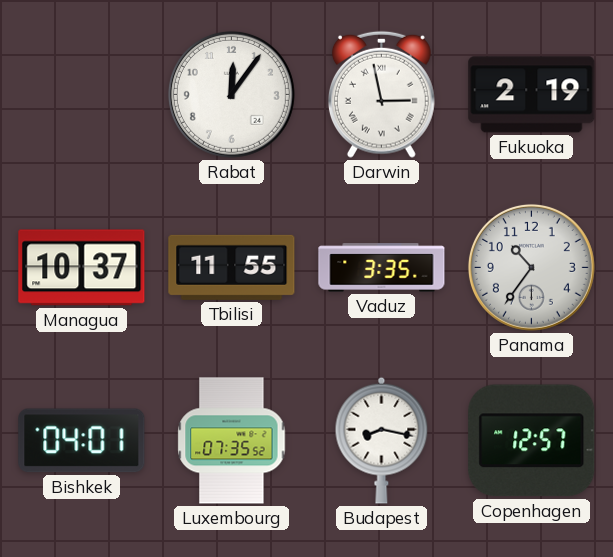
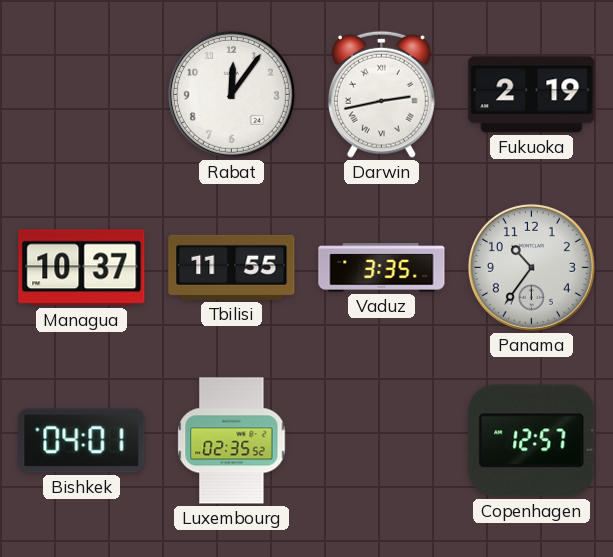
Darwin: 2:58 -> 2:43 (381, 94)
Luxembourg: 07:35 -> 02:35 (232, 441)
Budapest: 8:17 -> none (382, 440)
